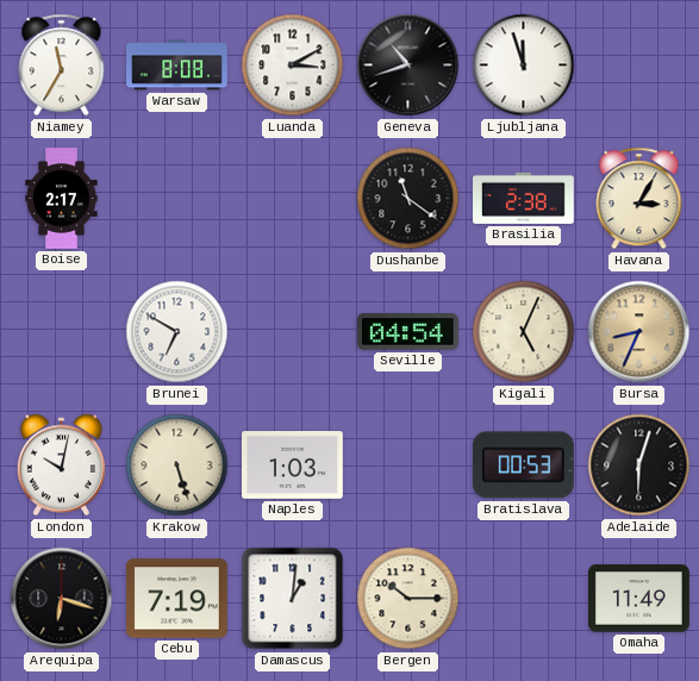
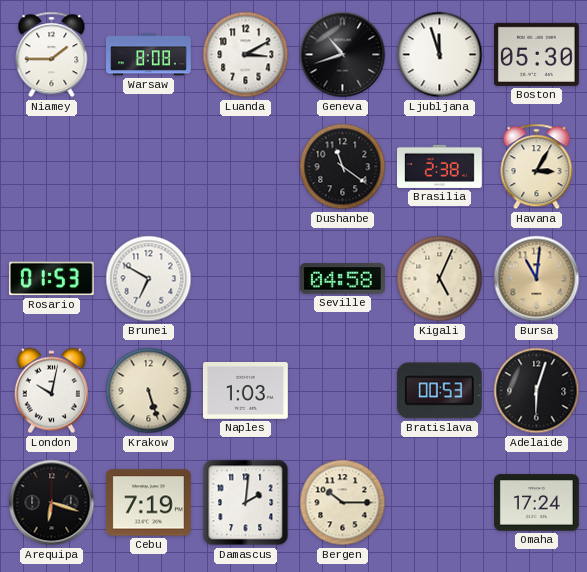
Niamey: 11:35 -> 1:45 (52, 55)
Boston: none -> 05:30 (537, 54)
Boise: 2:17 -> none (62, 199)
Rosario: none -> 01:53 (51, 279)
Seville: 04:54 -> 04:58 (342, 279)
Bursa: 8:34 -> 11:01 (537, 279)
Damascus: 1:01 -> 2:01 (246, 503)
Omaha: 11:49 -> 17:24 (537, 503)
